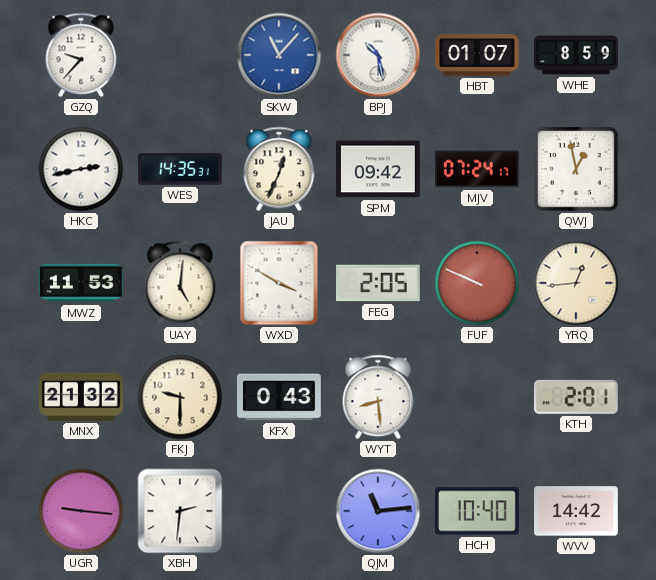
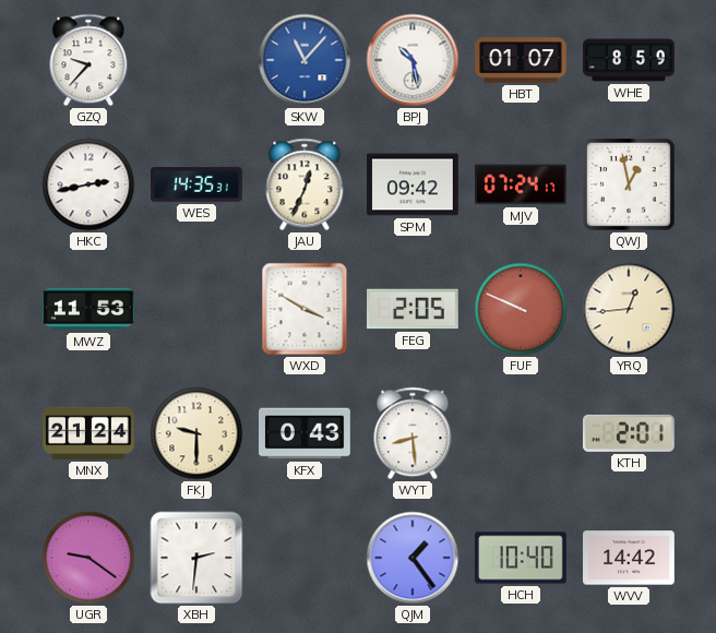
UAY: 5:01 -> none (180, 283)
MNX: 21:32 -> 21:24 (89, 433)
UGR: 9:16 -> 9:21 (88, 558)
QJM: 11:14 -> 1:24 (413, 558)
